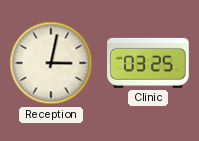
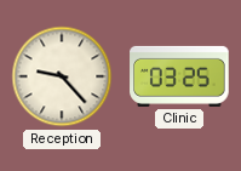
Reception: 3:02 -> 9:23 (62, 76)
